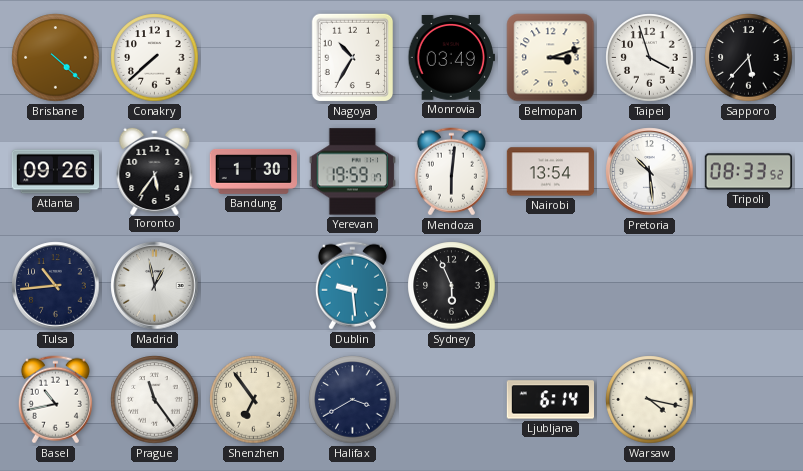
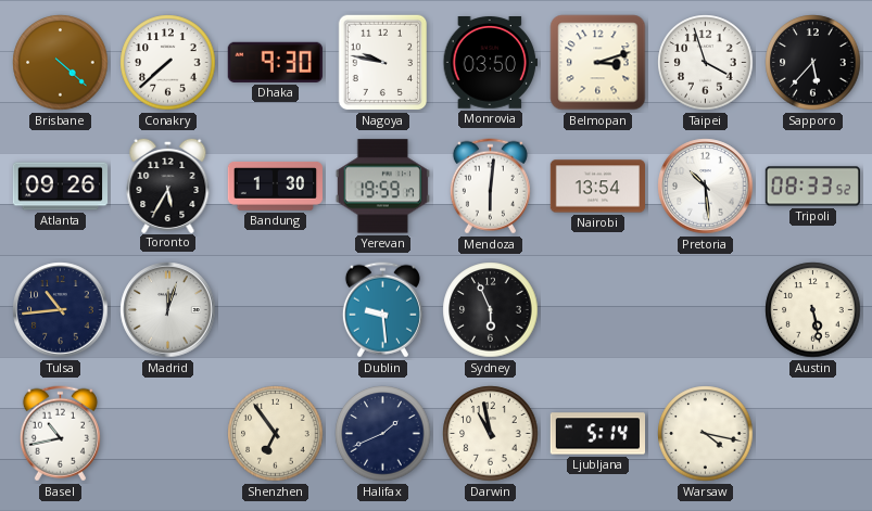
Dhaka: none -> 9:30 (275, 62)
Nagoya: 10:35 -> 9:47 (383, 63)
Monrovia: 03:49 -> 03:50 (490, 63)
Toronto: 5:36 -> 5:35 (168, 184)
Madrid: 12:58 -> 12:03 (168, 310)
Austin: none -> 5:28 (813, 310)
Prague: 11:24 -> none (155, 400)
Halifax: 3:40 -> 1:41 (383, 434)
Darwin: none -> 10:58 (491, 434)
Ljubljana: 6:14 -> 5:14 (597, 434)
